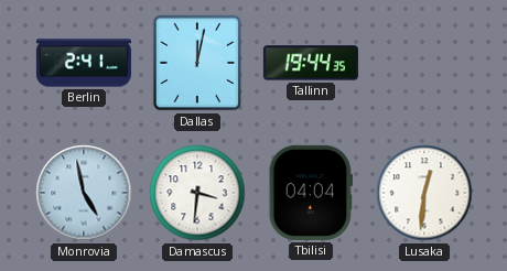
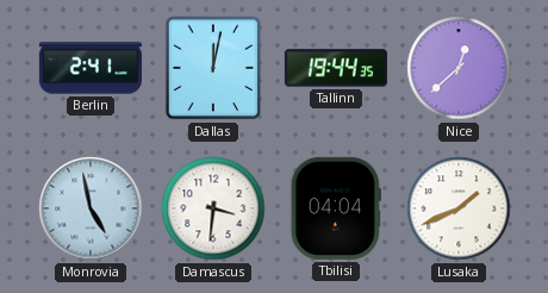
Nice: none -> 12:38 (459, 68)
Lusaka: 12:31 -> 1:41 (459, 208)
